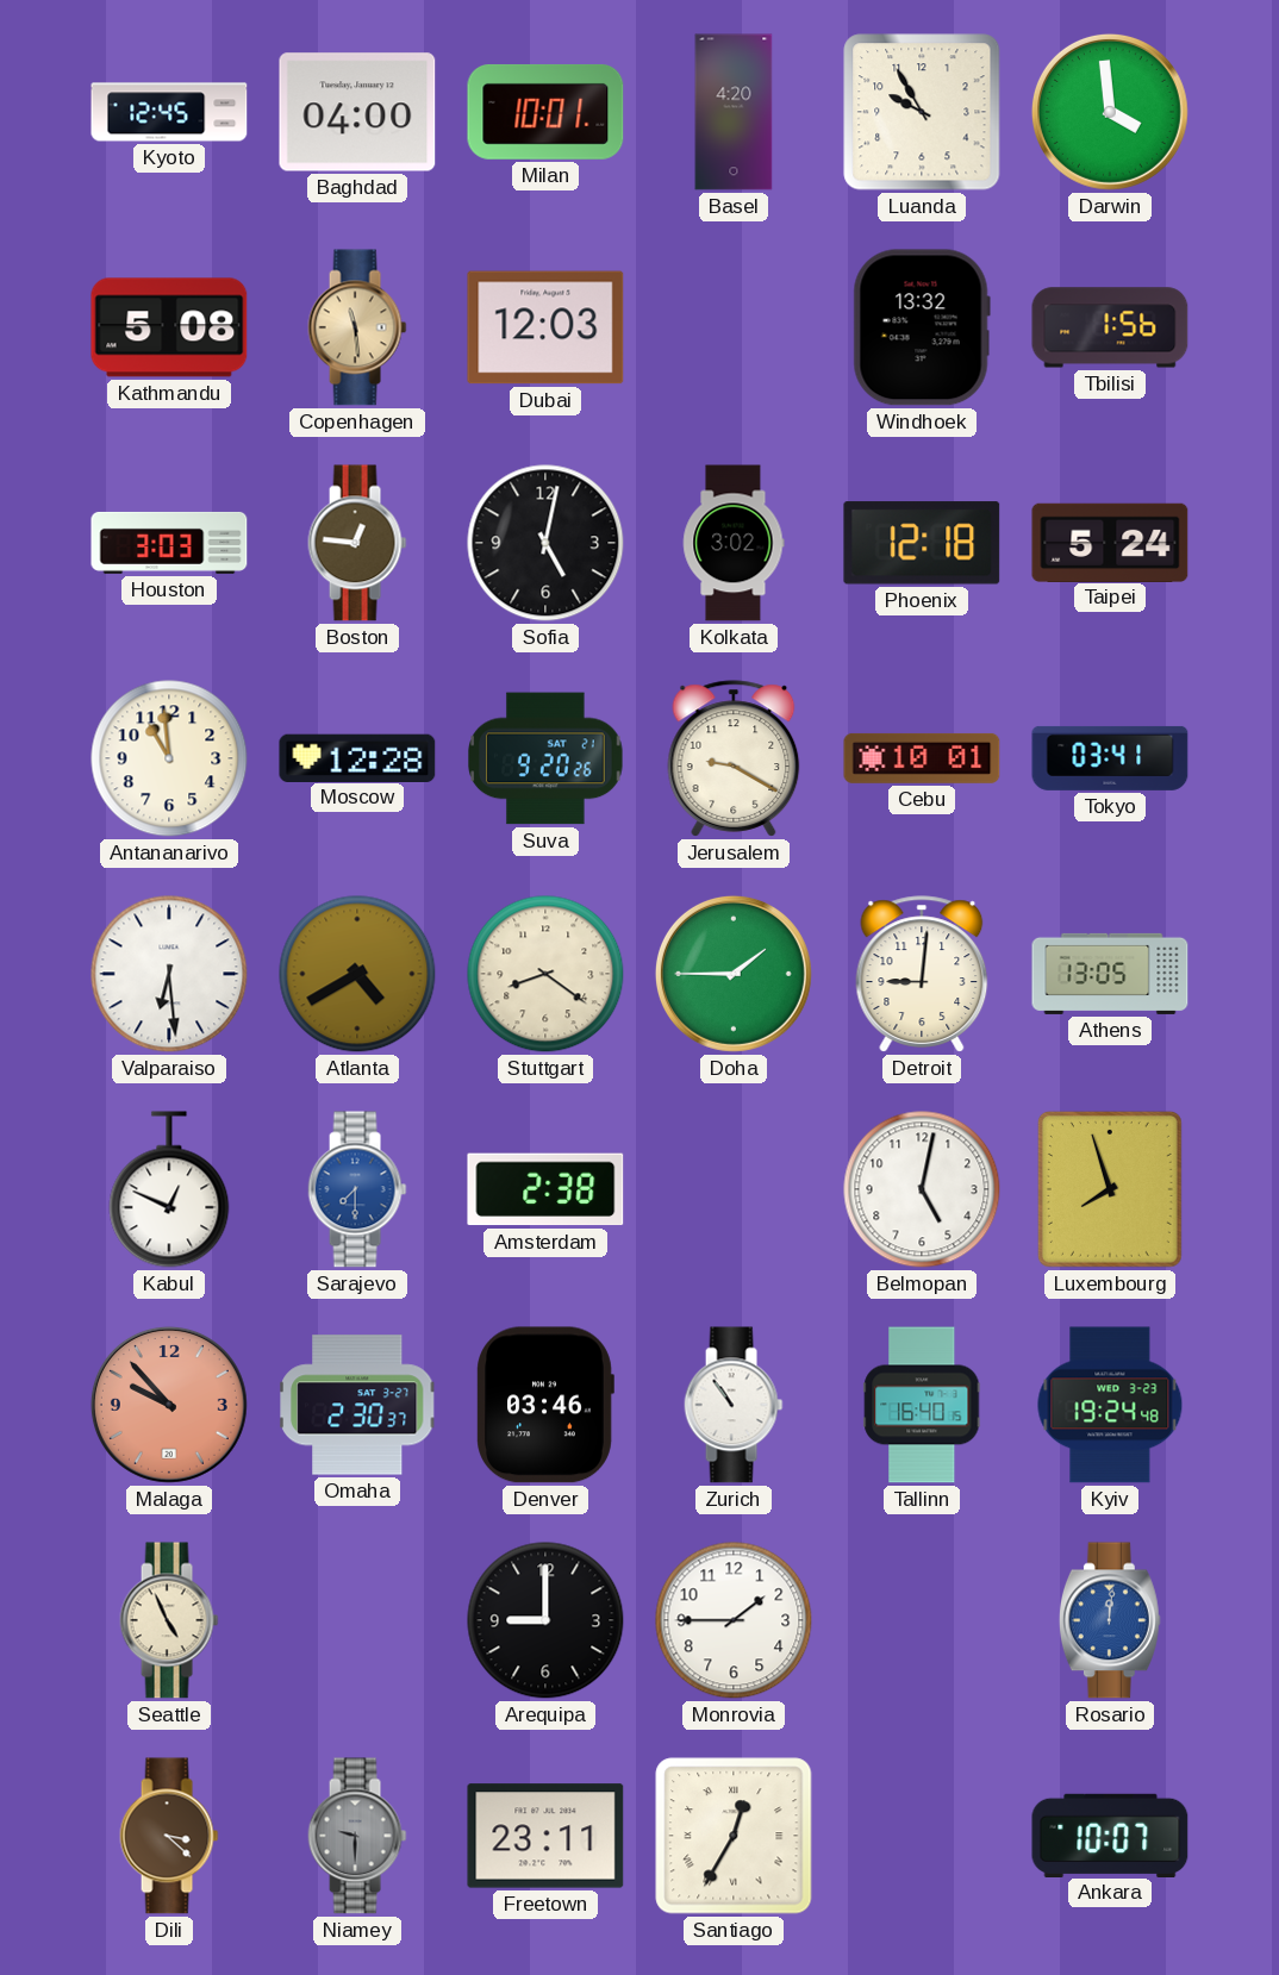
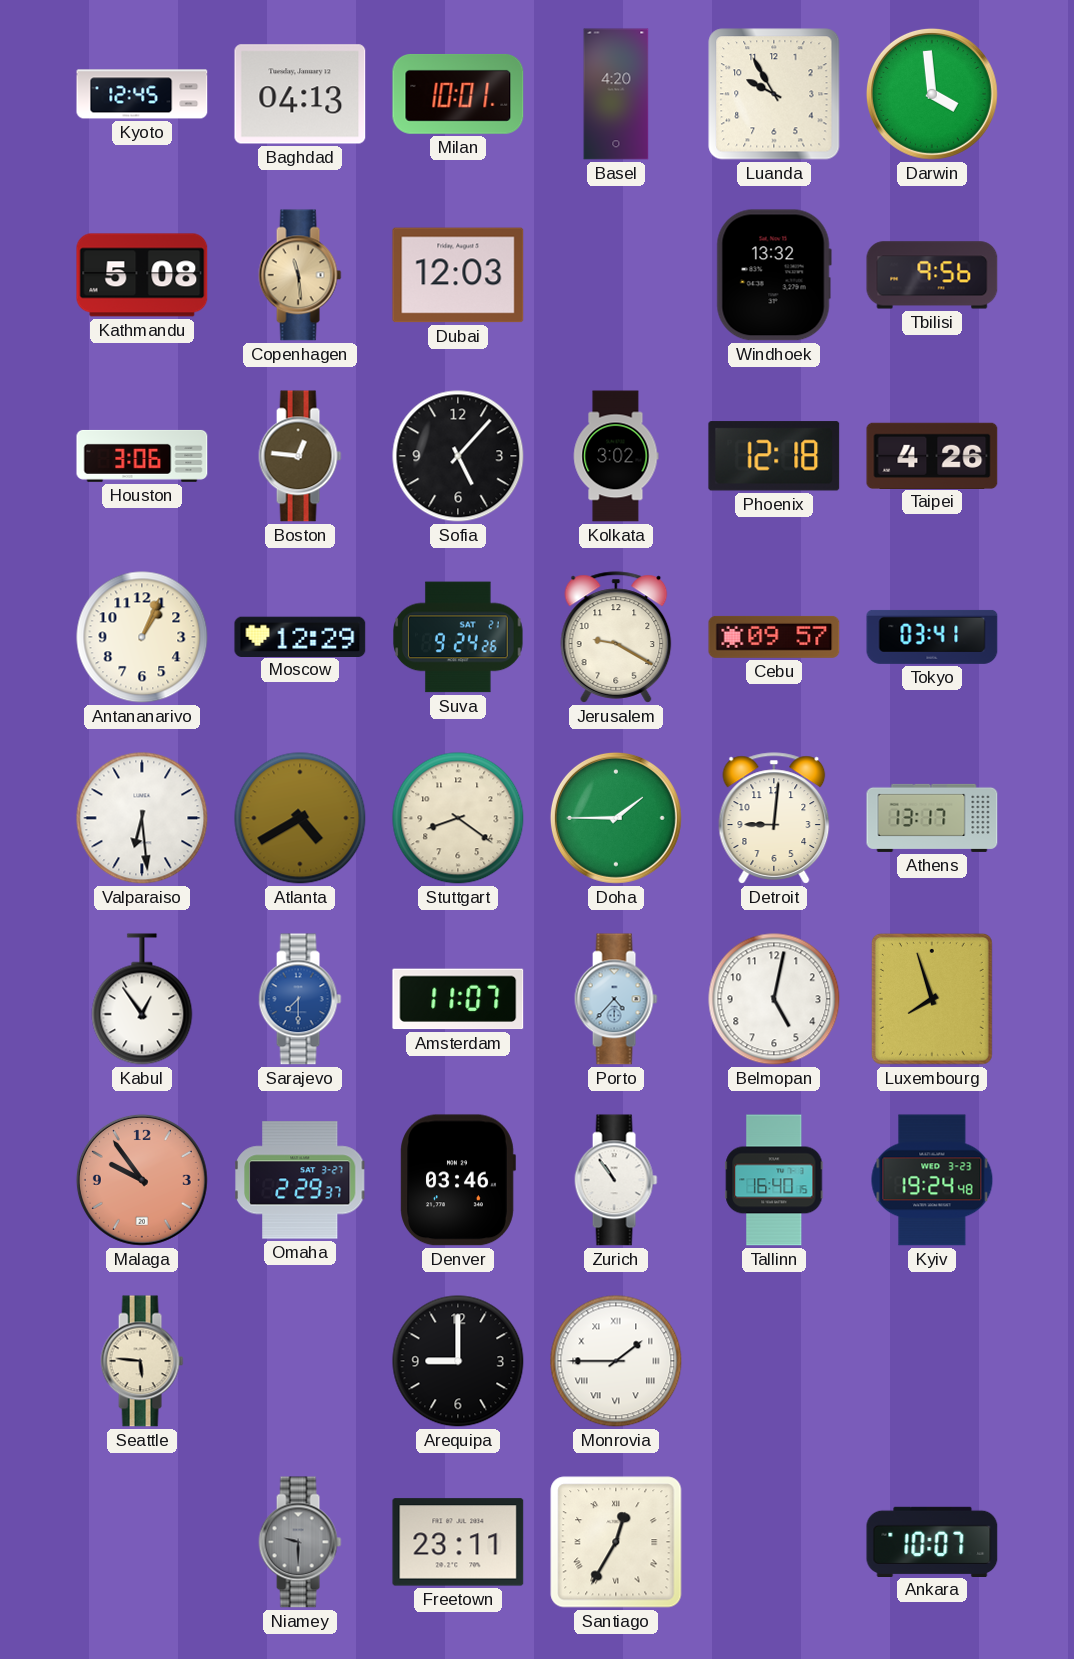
Baghdad: 04:00 -> 04:13 (300, 94)
Tbilisi: 1:56 -> 9:56 (932, 275)
Houston: 3:03 -> 3:06 (142, 456)
Sofia: 5:02 -> 5:07 (458, 456)
Taipei: 5:24 -> 4:26 (932, 455)
Antananarivo: 10:59 -> 1:04 (142, 637)
Moscow: 12:28 -> 12:29 (300, 636)
Suva: 9:20 -> 9:24 (458, 637)
Cebu: 10:01 -> 09:57 (774, 637)
Athens: 13:05 -> 13:17 (932, 818)
Kabul: 12:49 -> 12:54 (142, 999)
Amsterdam: 2:38 -> 11:07 (458, 999)
Porto: none -> 4:37 (616, 999)
Malaga: 9:53 -> 9:54 (142, 1180)
Omaha: 2:30 -> 2:29 (301, 1180)
Seattle: 4:56 -> 5:46 (142, 1361)
Monrovia numerals: Arabic -> Roman (616, 1361)
Rosario: 12:01 -> none (1110, 1620)
Dili: 3:22 -> none (169, 1836)
